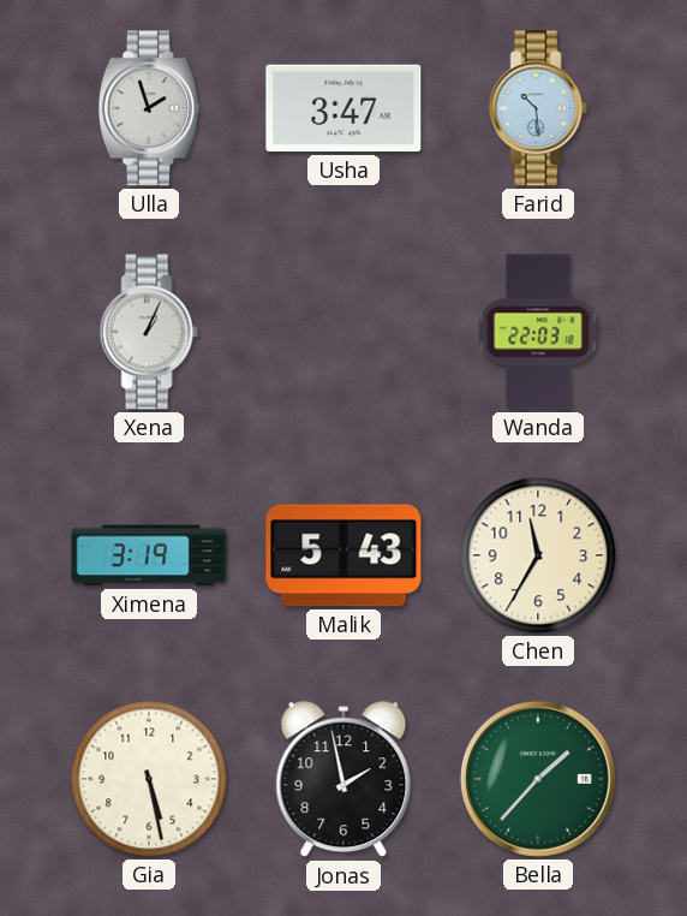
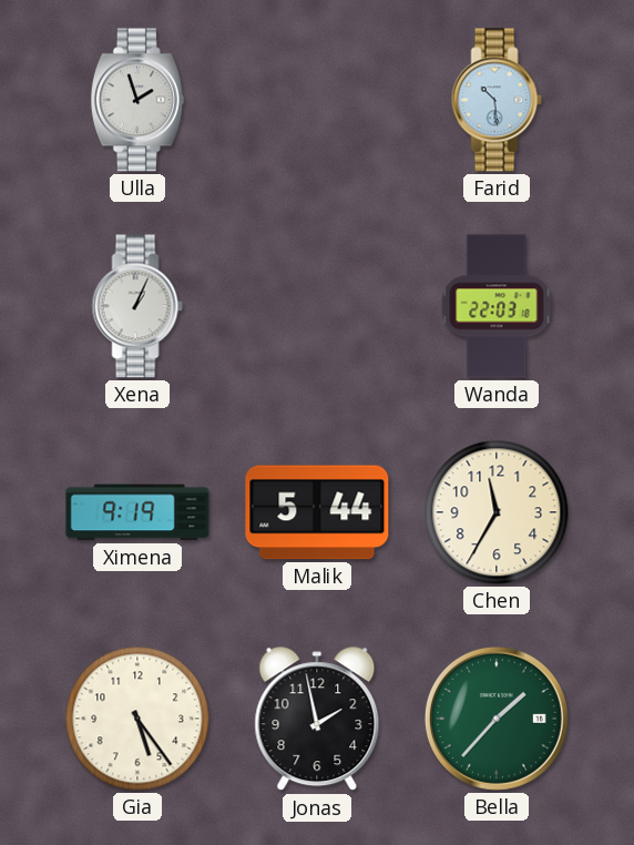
Usha: 3:47 -> none (343, 108)
Ximena: 3:19 -> 9:19 (137, 512)
Malik: 5:43 -> 5:44 (317, 512)
Gia: 5:28 -> 5:24 (137, 719)
